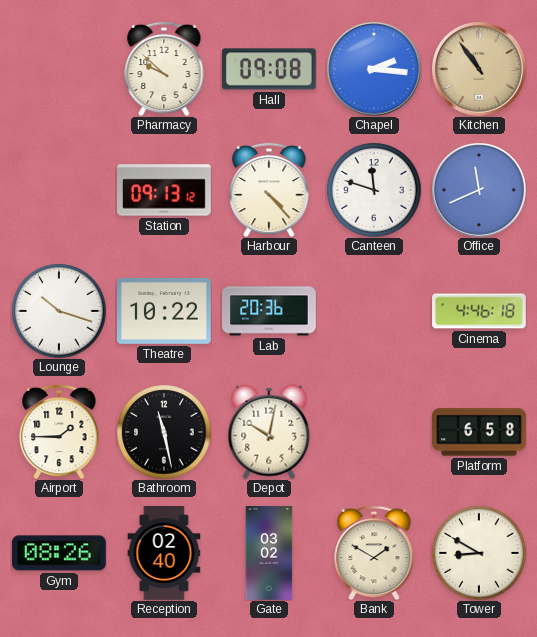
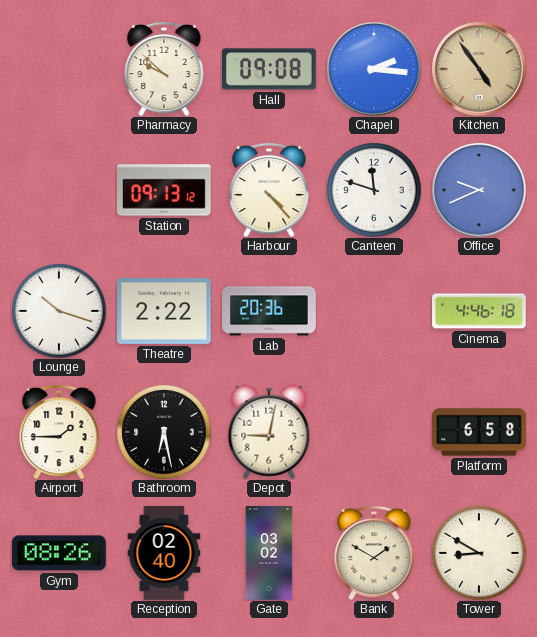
Kitchen: 10:54 -> 4:54 (479, 69)
Office: 11:41 -> 9:41 (479, 190)
Theatre: 10:22 -> 2:22 (165, 311)
Bathroom: 11:28 -> 6:28 (164, 432)
Depot: 10:02 -> 9:02 (269, 432)
